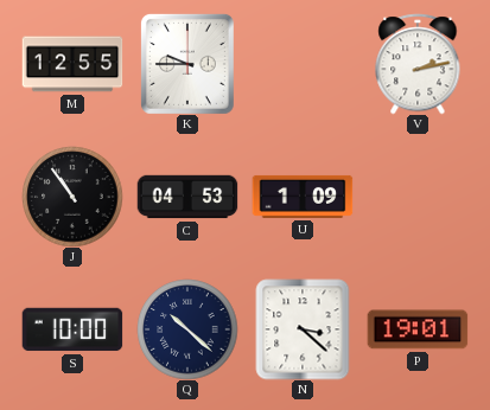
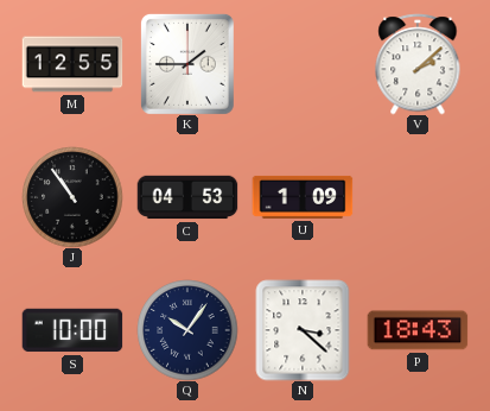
K: 9:45 -> 1:45 (187, 64)
V: 2:13 -> 2:08 (418, 64)
Q: 10:22 -> 10:06 (187, 330)
P: 19:01 -> 18:43 (418, 330)
